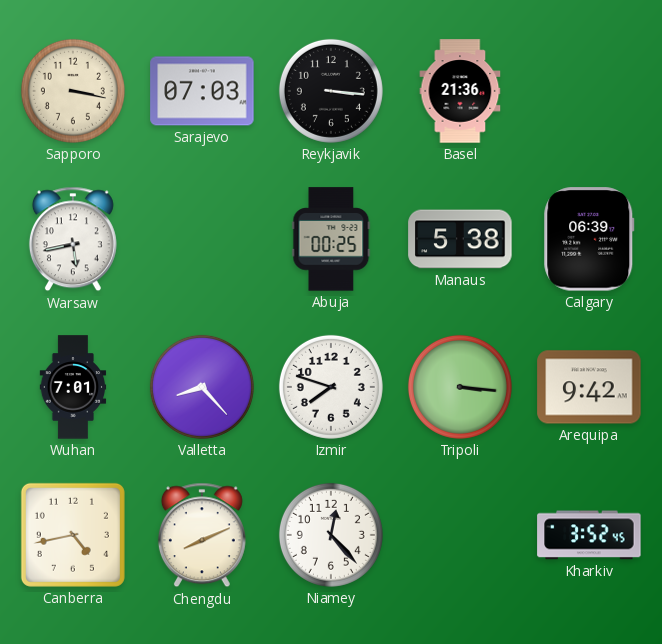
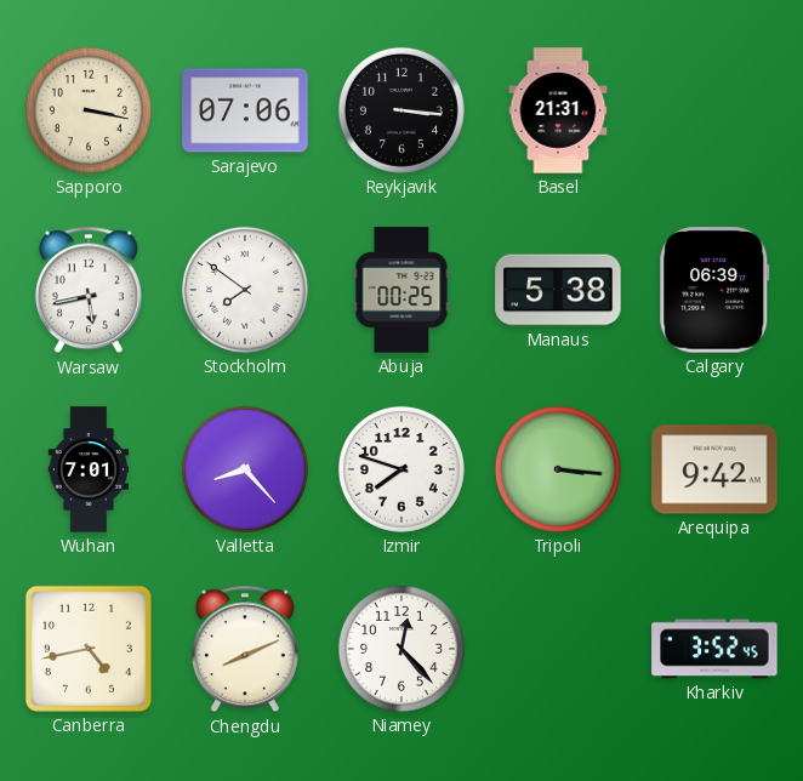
Sarajevo: 07:03 -> 07:06 (245, 110)
Basel: 21:36 -> 21:31 (558, 110)
Stockholm: none -> 7:51 (245, 290)
